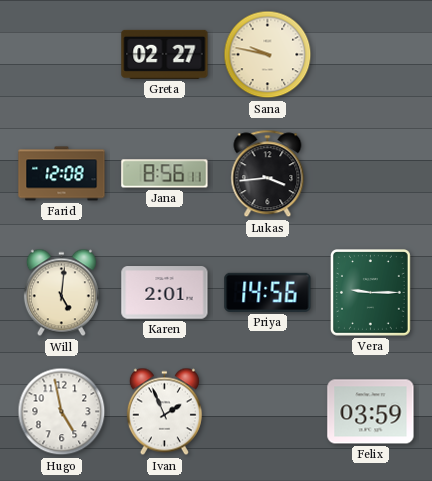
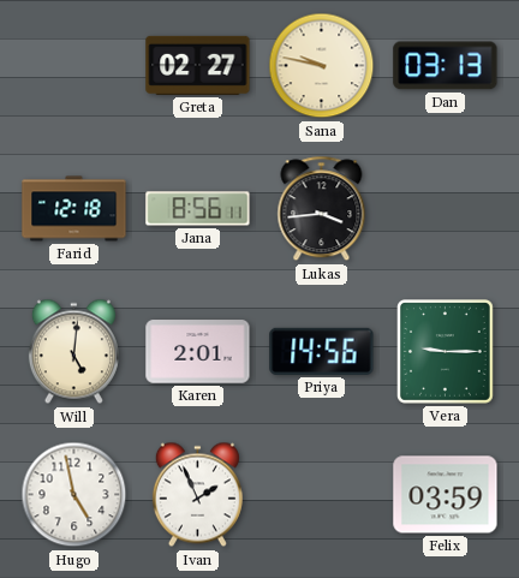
Dan: none -> 03:13 (446, 66)
Farid: 12:08 -> 12:18 (74, 209)
